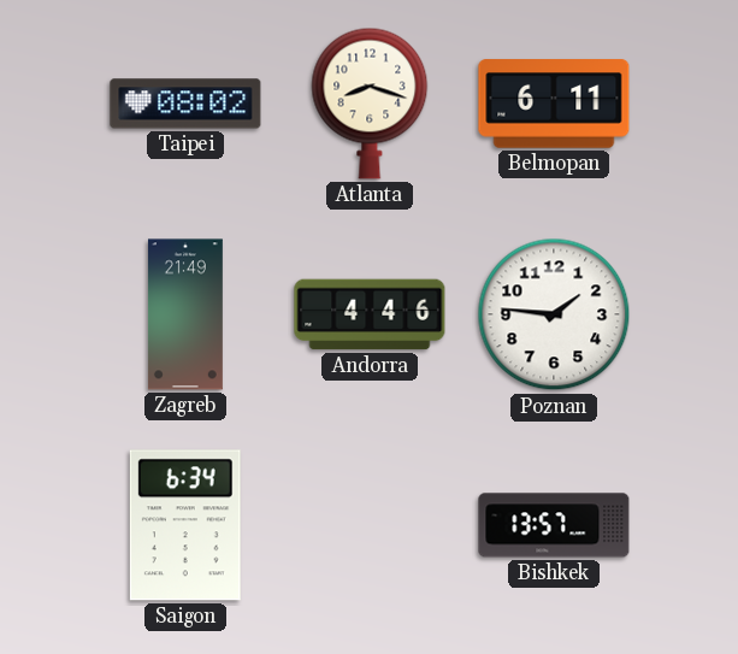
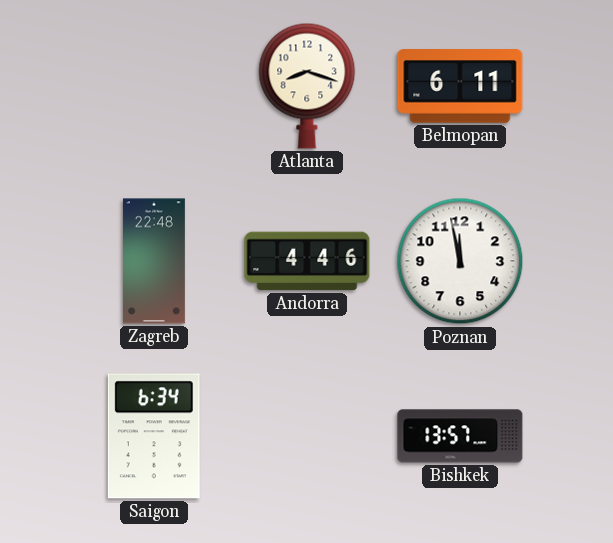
Taipei: 08:02 -> none (185, 104)
Zagreb: 21:49 -> 22:48 (154, 261)
Poznan: 1:46 -> 11:58 (460, 261)
